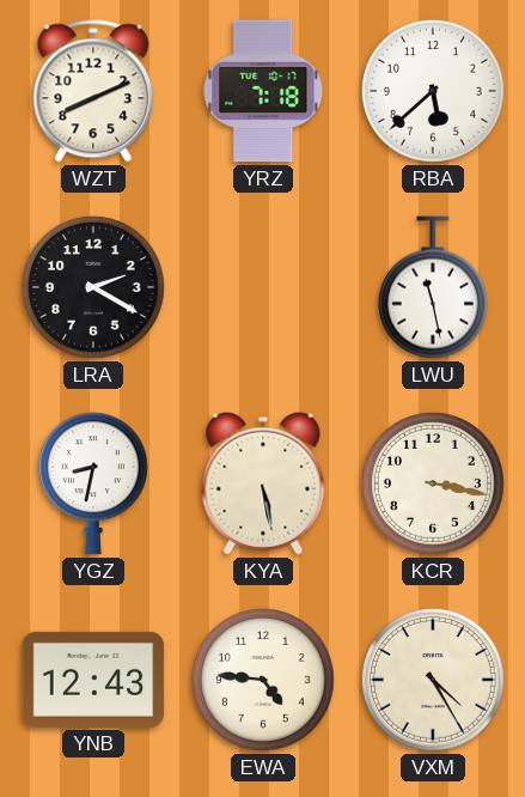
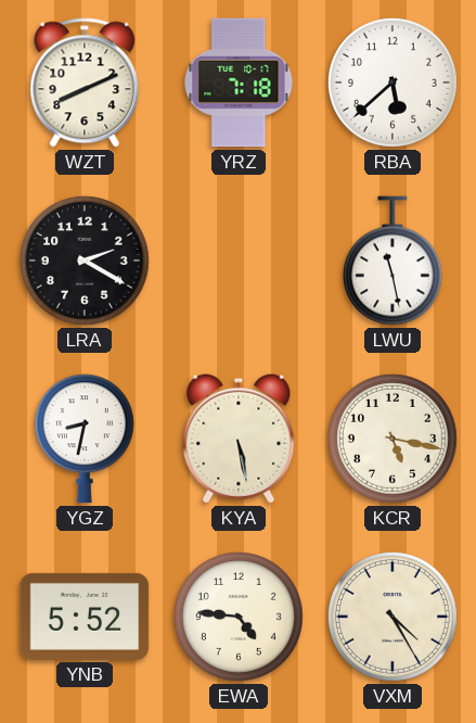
KCR: 3:17 -> 5:17 (393, 439)
YNB: 12:43 -> 5:52 (85, 617)
